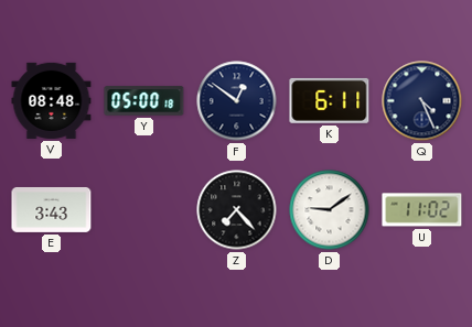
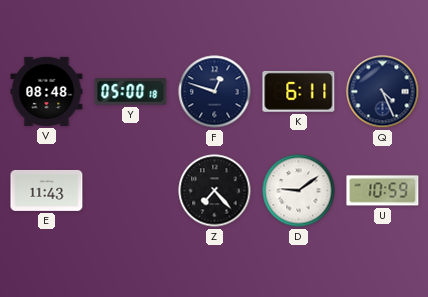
F: 12:51 -> 12:48 (215, 92)
E: 3:43 -> 11:43 (47, 190)
U: 11:02 -> 10:59 (383, 191)
